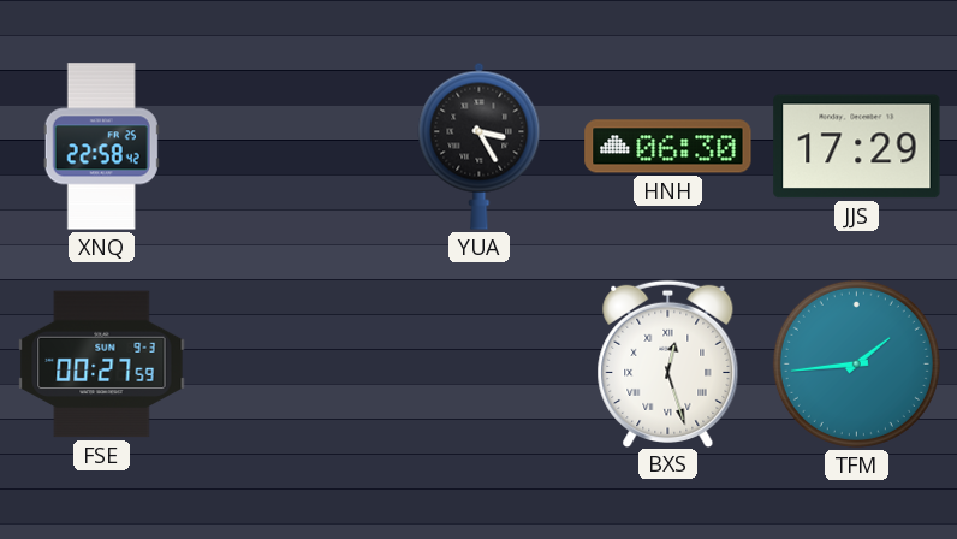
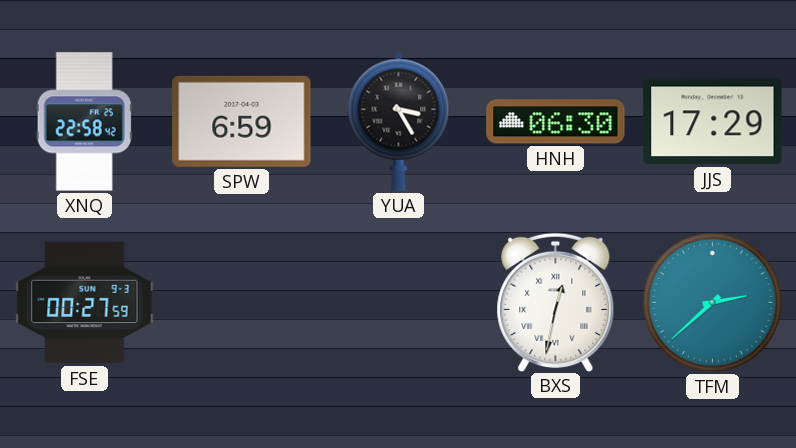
SPW: none -> 6:59 (242, 121)
BXS: 12:27 -> 12:32 (556, 302)
TFM: 1:44 -> 2:38 (712, 302)
